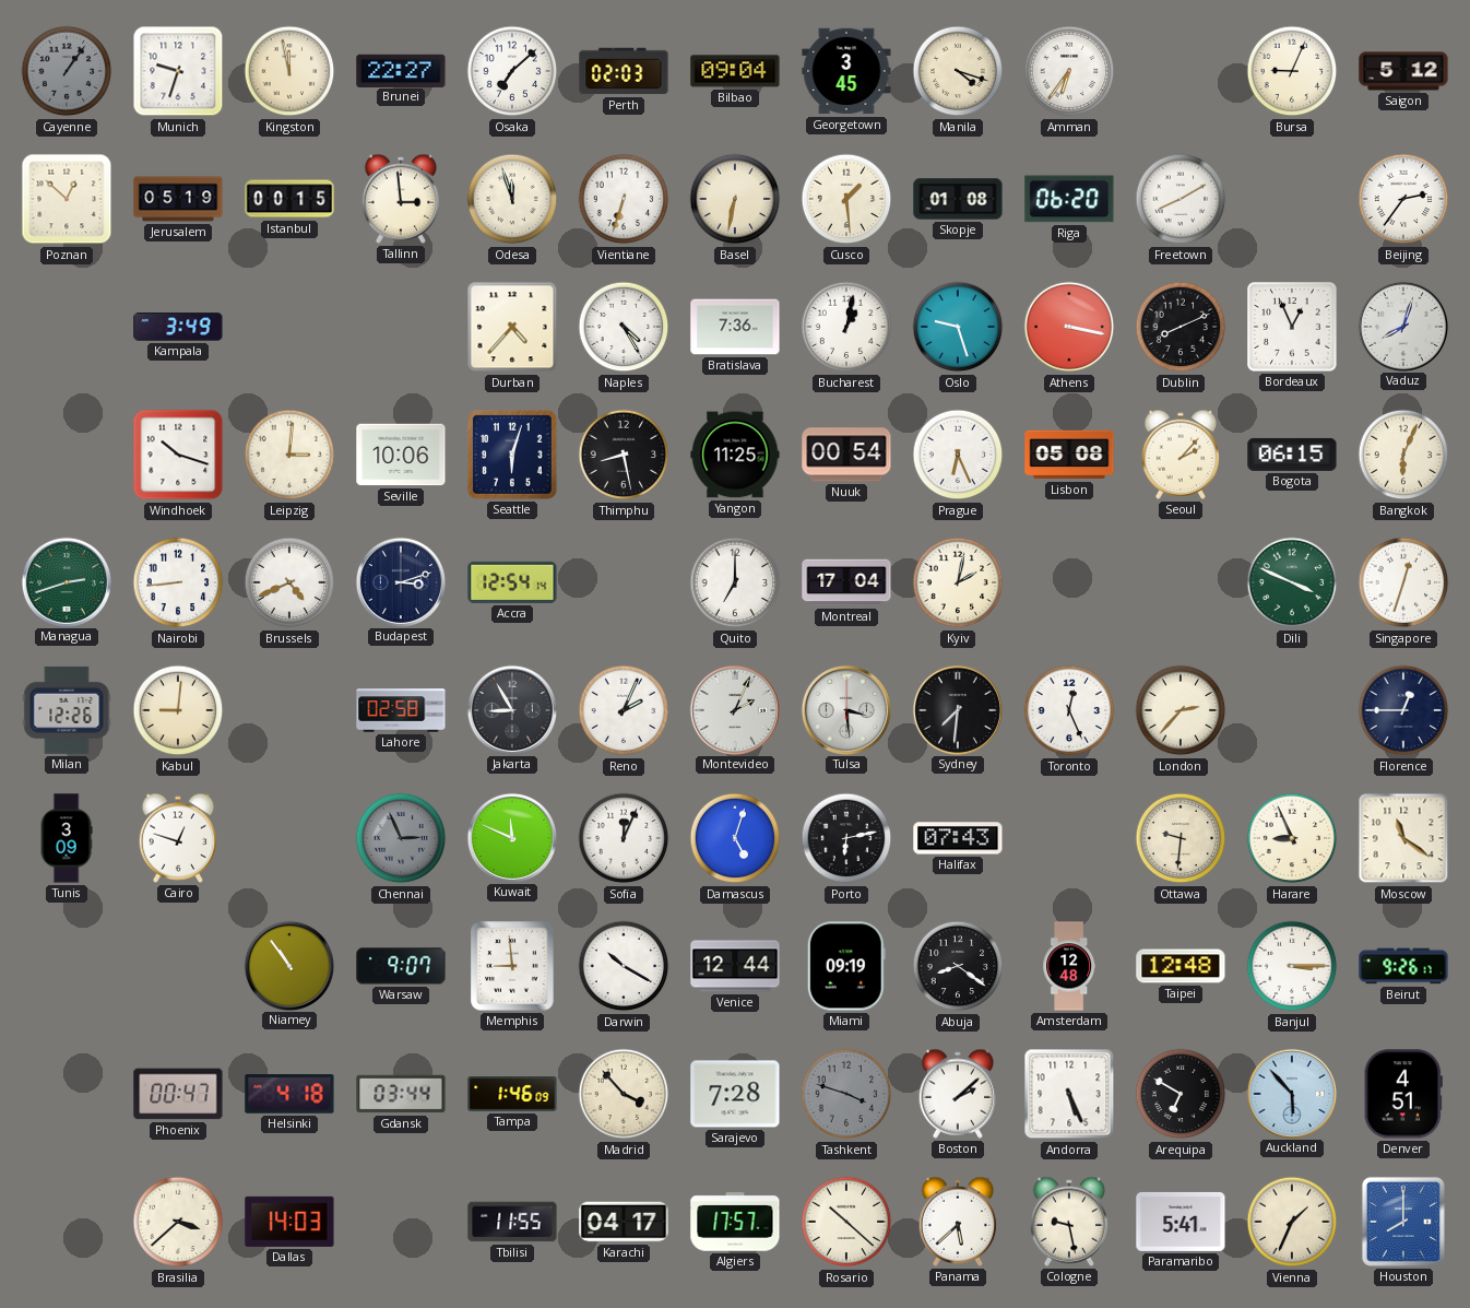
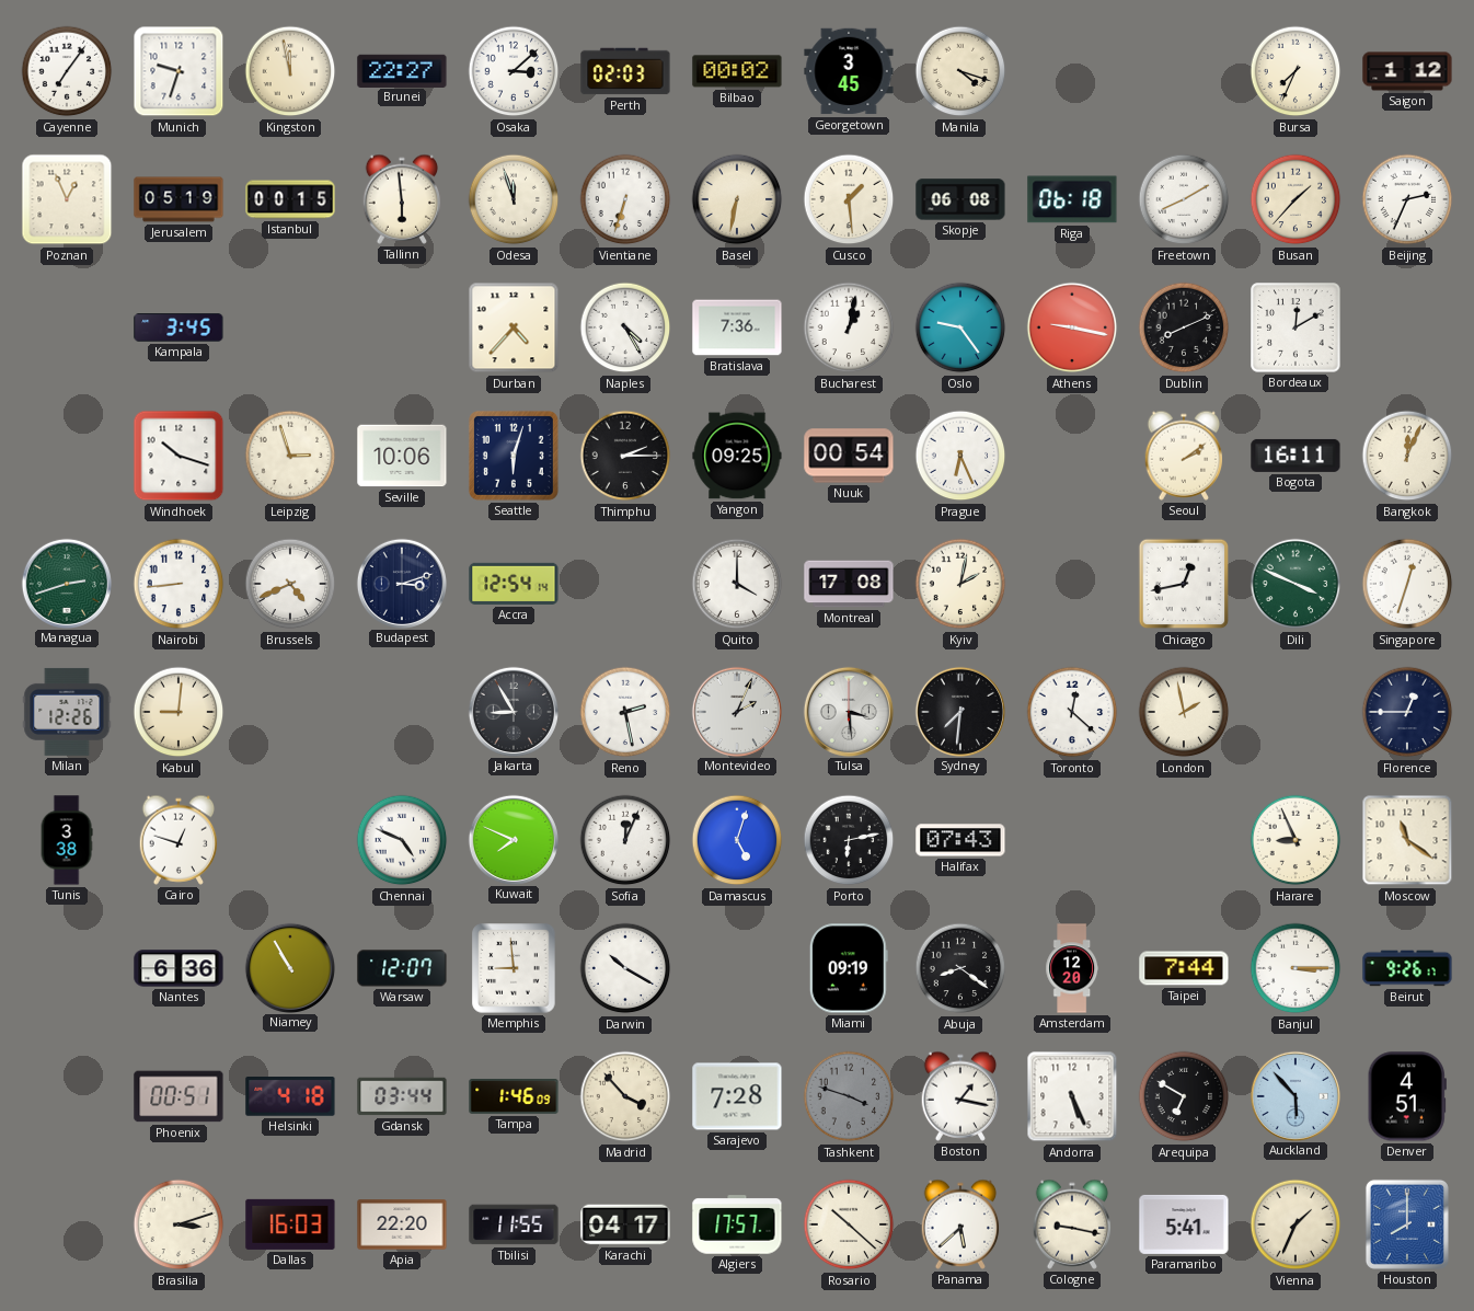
Cayenne: 1:06 -> 7:06 (67, 71)
Cayenne dial: grey -> white (67, 71)
Osaka: 7:08 -> 3:08 (514, 71)
Bilbao: 09:04 -> 00:02 (737, 71)
Amman: 6:36 -> none (1069, 71)
Bursa: 9:04 -> 7:34 (1295, 71)
Saigon: 5:12 -> 1:12 (1407, 71)
Poznan: 12:52 -> 12:56 (67, 199)
Tallinn: 2:59 -> 5:59 (402, 199)
Skopje: 01:08 -> 06:08 (960, 199)
Riga: 06:20 -> 06:18 (1072, 199)
Busan: none -> 1:37 (1295, 199)
Beijing: 2:36 -> 2:34 (1407, 199)
Kampala: 3:49 -> 3:45 (179, 327)
Oslo: 9:27 -> 9:24 (960, 327)
Athens: 3:17 -> 9:17 (1072, 327)
Bordeaux: 12:56 -> 12:10 (1295, 327)
Vaduz: 8:03 -> none (1402, 326)
Leipzig: 3:01 -> 2:57 (290, 456)
Thimphu: 8:28 -> 2:15 (625, 456)
Yangon: 11:25 -> 09:25 (737, 456)
Lisbon: 05:08 -> none (1069, 455)
Seoul: 2:07 -> 2:09 (1184, 456)
Bogota: 06:15 -> 16:11 (1295, 456)
Bangkok: 6:04 -> 12:04 (1407, 456)
Quito: 7:00 -> 4:00 (737, 584)
Montreal: 17:04 -> 17:08 (849, 584)
Chicago: none -> 12:43 (1184, 584)
Lahore: 02:58 -> none (401, 710)
Reno: 2:04 -> 2:28 (625, 712)
Toronto: 12:26 -> 12:22 (1072, 712)
London: 2:37 -> 1:58 (1184, 712)
Tunis: 3:09 -> 3:38 (67, 840)
Chennai: 2:56 -> 4:49 (402, 840)
Chennai dial: grey -> white (402, 840)
Kuwait: 11:49 -> 7:49 (513, 839)
Ottawa: 9:31 -> none (1181, 838)
Nantes: none -> 6:36 (179, 968)
Niamey: 10:54 -> 10:55 (289, 967)
Warsaw: 9:07 -> 12:07 (402, 968)
Venice: 12:44 -> none (735, 966)
Amsterdam: 12:48 -> 12:20 (1072, 968)
Taipei: 12:48 -> 7:44 (1184, 968)
Phoenix: 00:47 -> 00:51 (179, 1096)
Boston: 2:08 -> 1:17 (960, 1096)
Brasilia: 3:38 -> 3:12 (179, 1224)
Dallas: 14:03 -> 16:03 (290, 1224)
Apia: none -> 22:20 (402, 1224)
Cologne: 9:28 -> 9:17 (1072, 1224)
